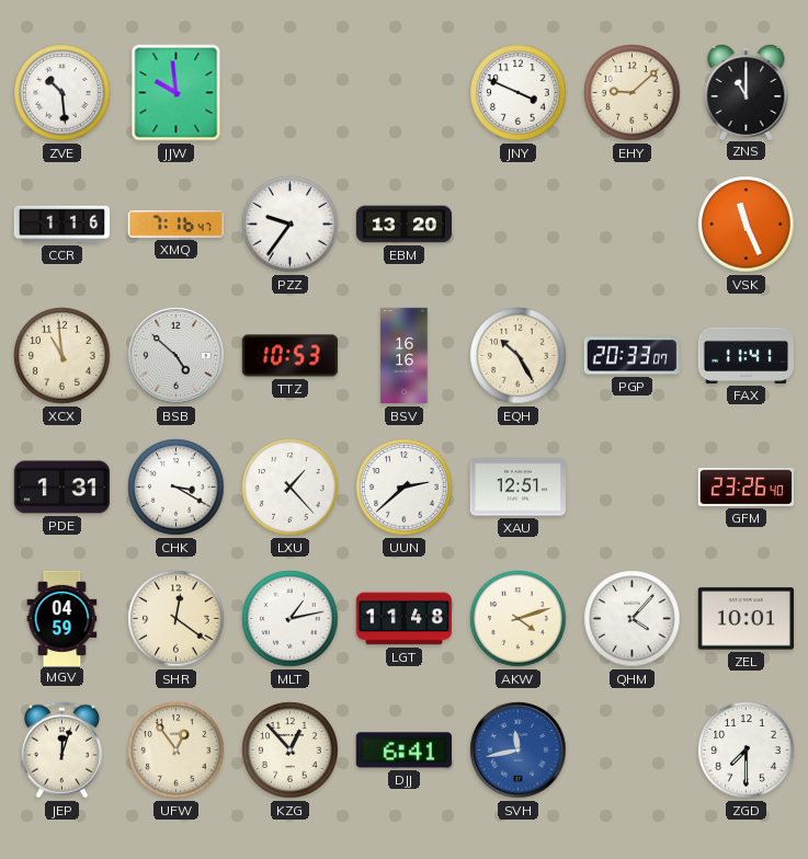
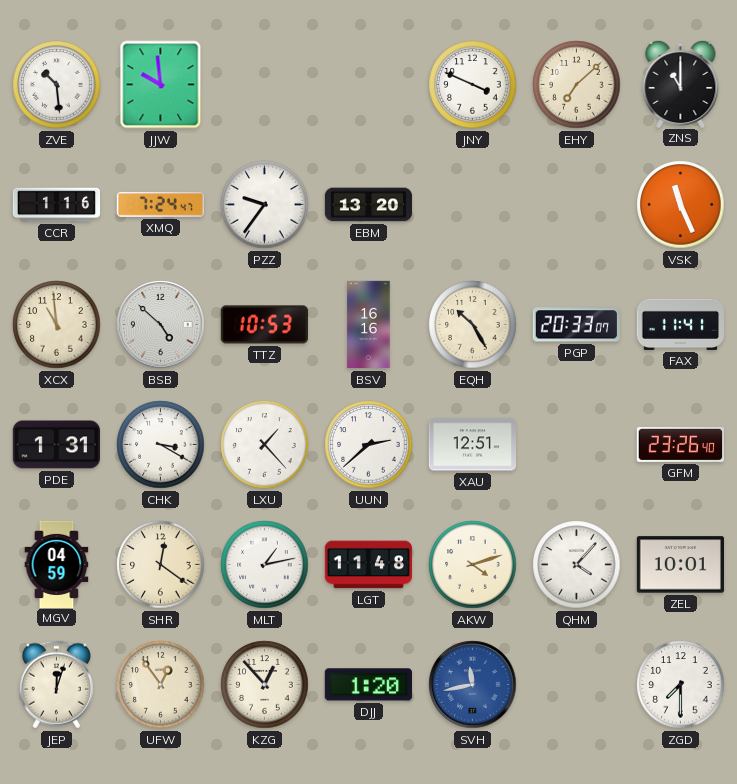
EHY: 9:08 -> 7:08 (577, 85)
XMQ: 7:16 -> 7:24 (160, 204)
DJJ: 6:41 -> 1:20 (368, 685)
